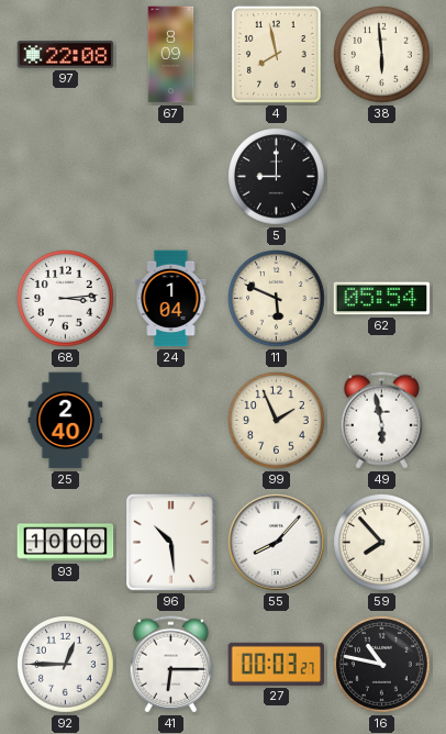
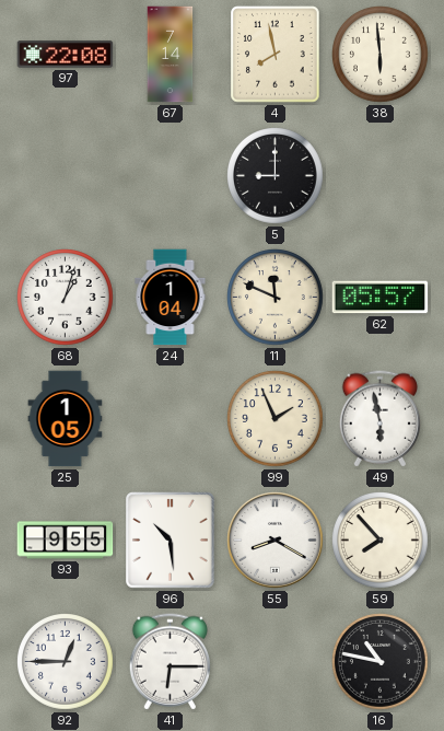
67: 8:09 -> 7:14 (171, 55)
68: 3:14 -> 1:03 (66, 298)
11: 5:49 -> 11:49 (276, 298)
62: 05:54 -> 05:57 (381, 298)
25: 2:40 -> 1:05 (66, 419)
93: 10:00 -> 9:55 (66, 541)
55: 8:07 -> 8:20 (276, 541)
27: 00:03 -> none (277, 664)
